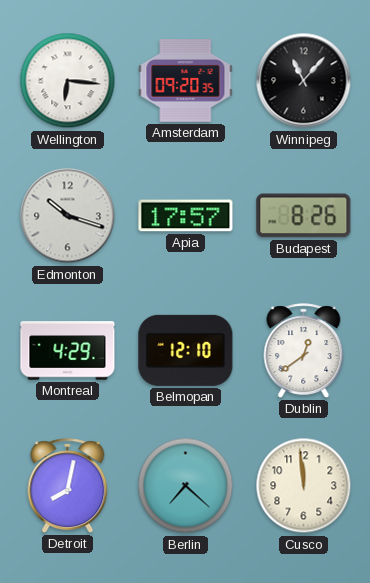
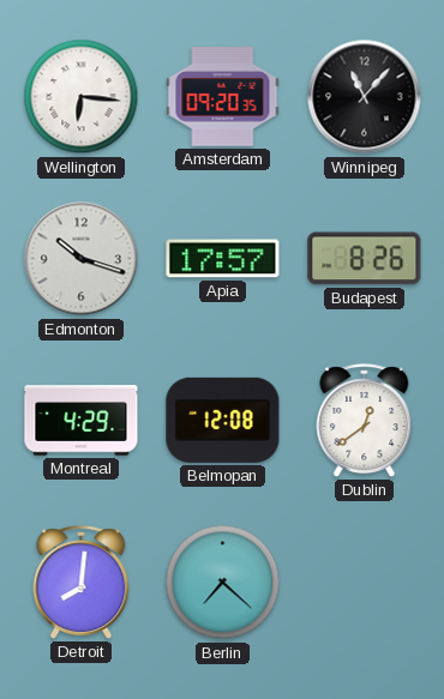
Belmopan: 12:10 -> 12:08 (223, 420)
Detroit: 8:02 -> 8:01 (82, 583)
Cusco: 11:59 -> none (304, 486)
